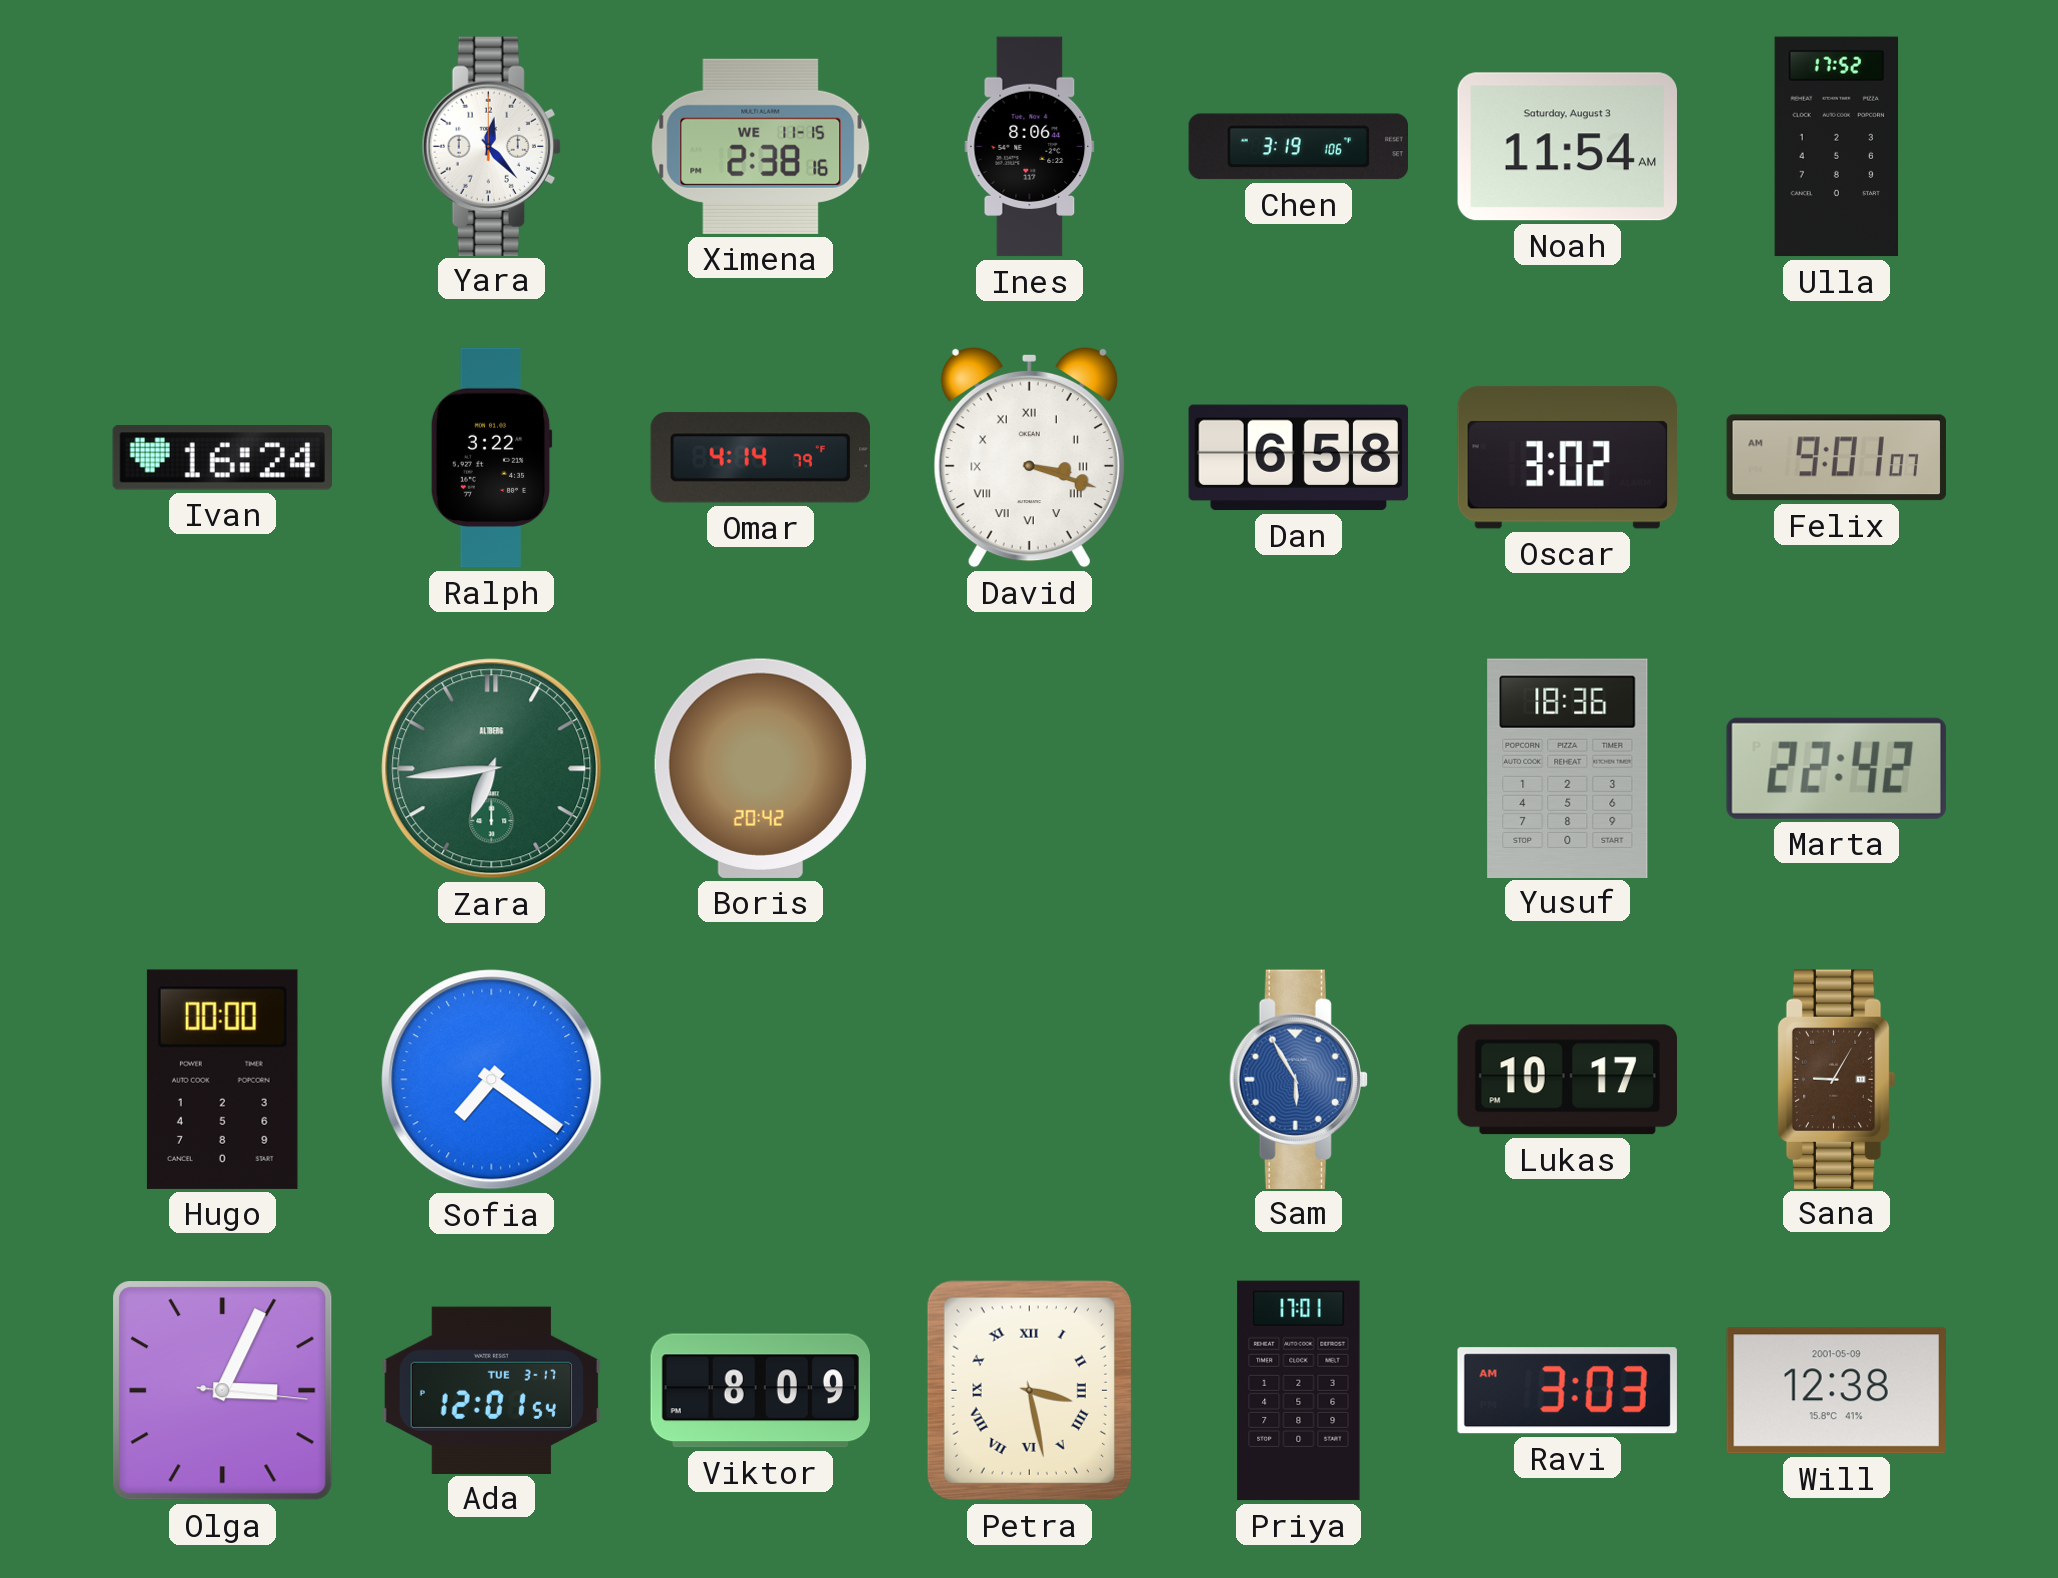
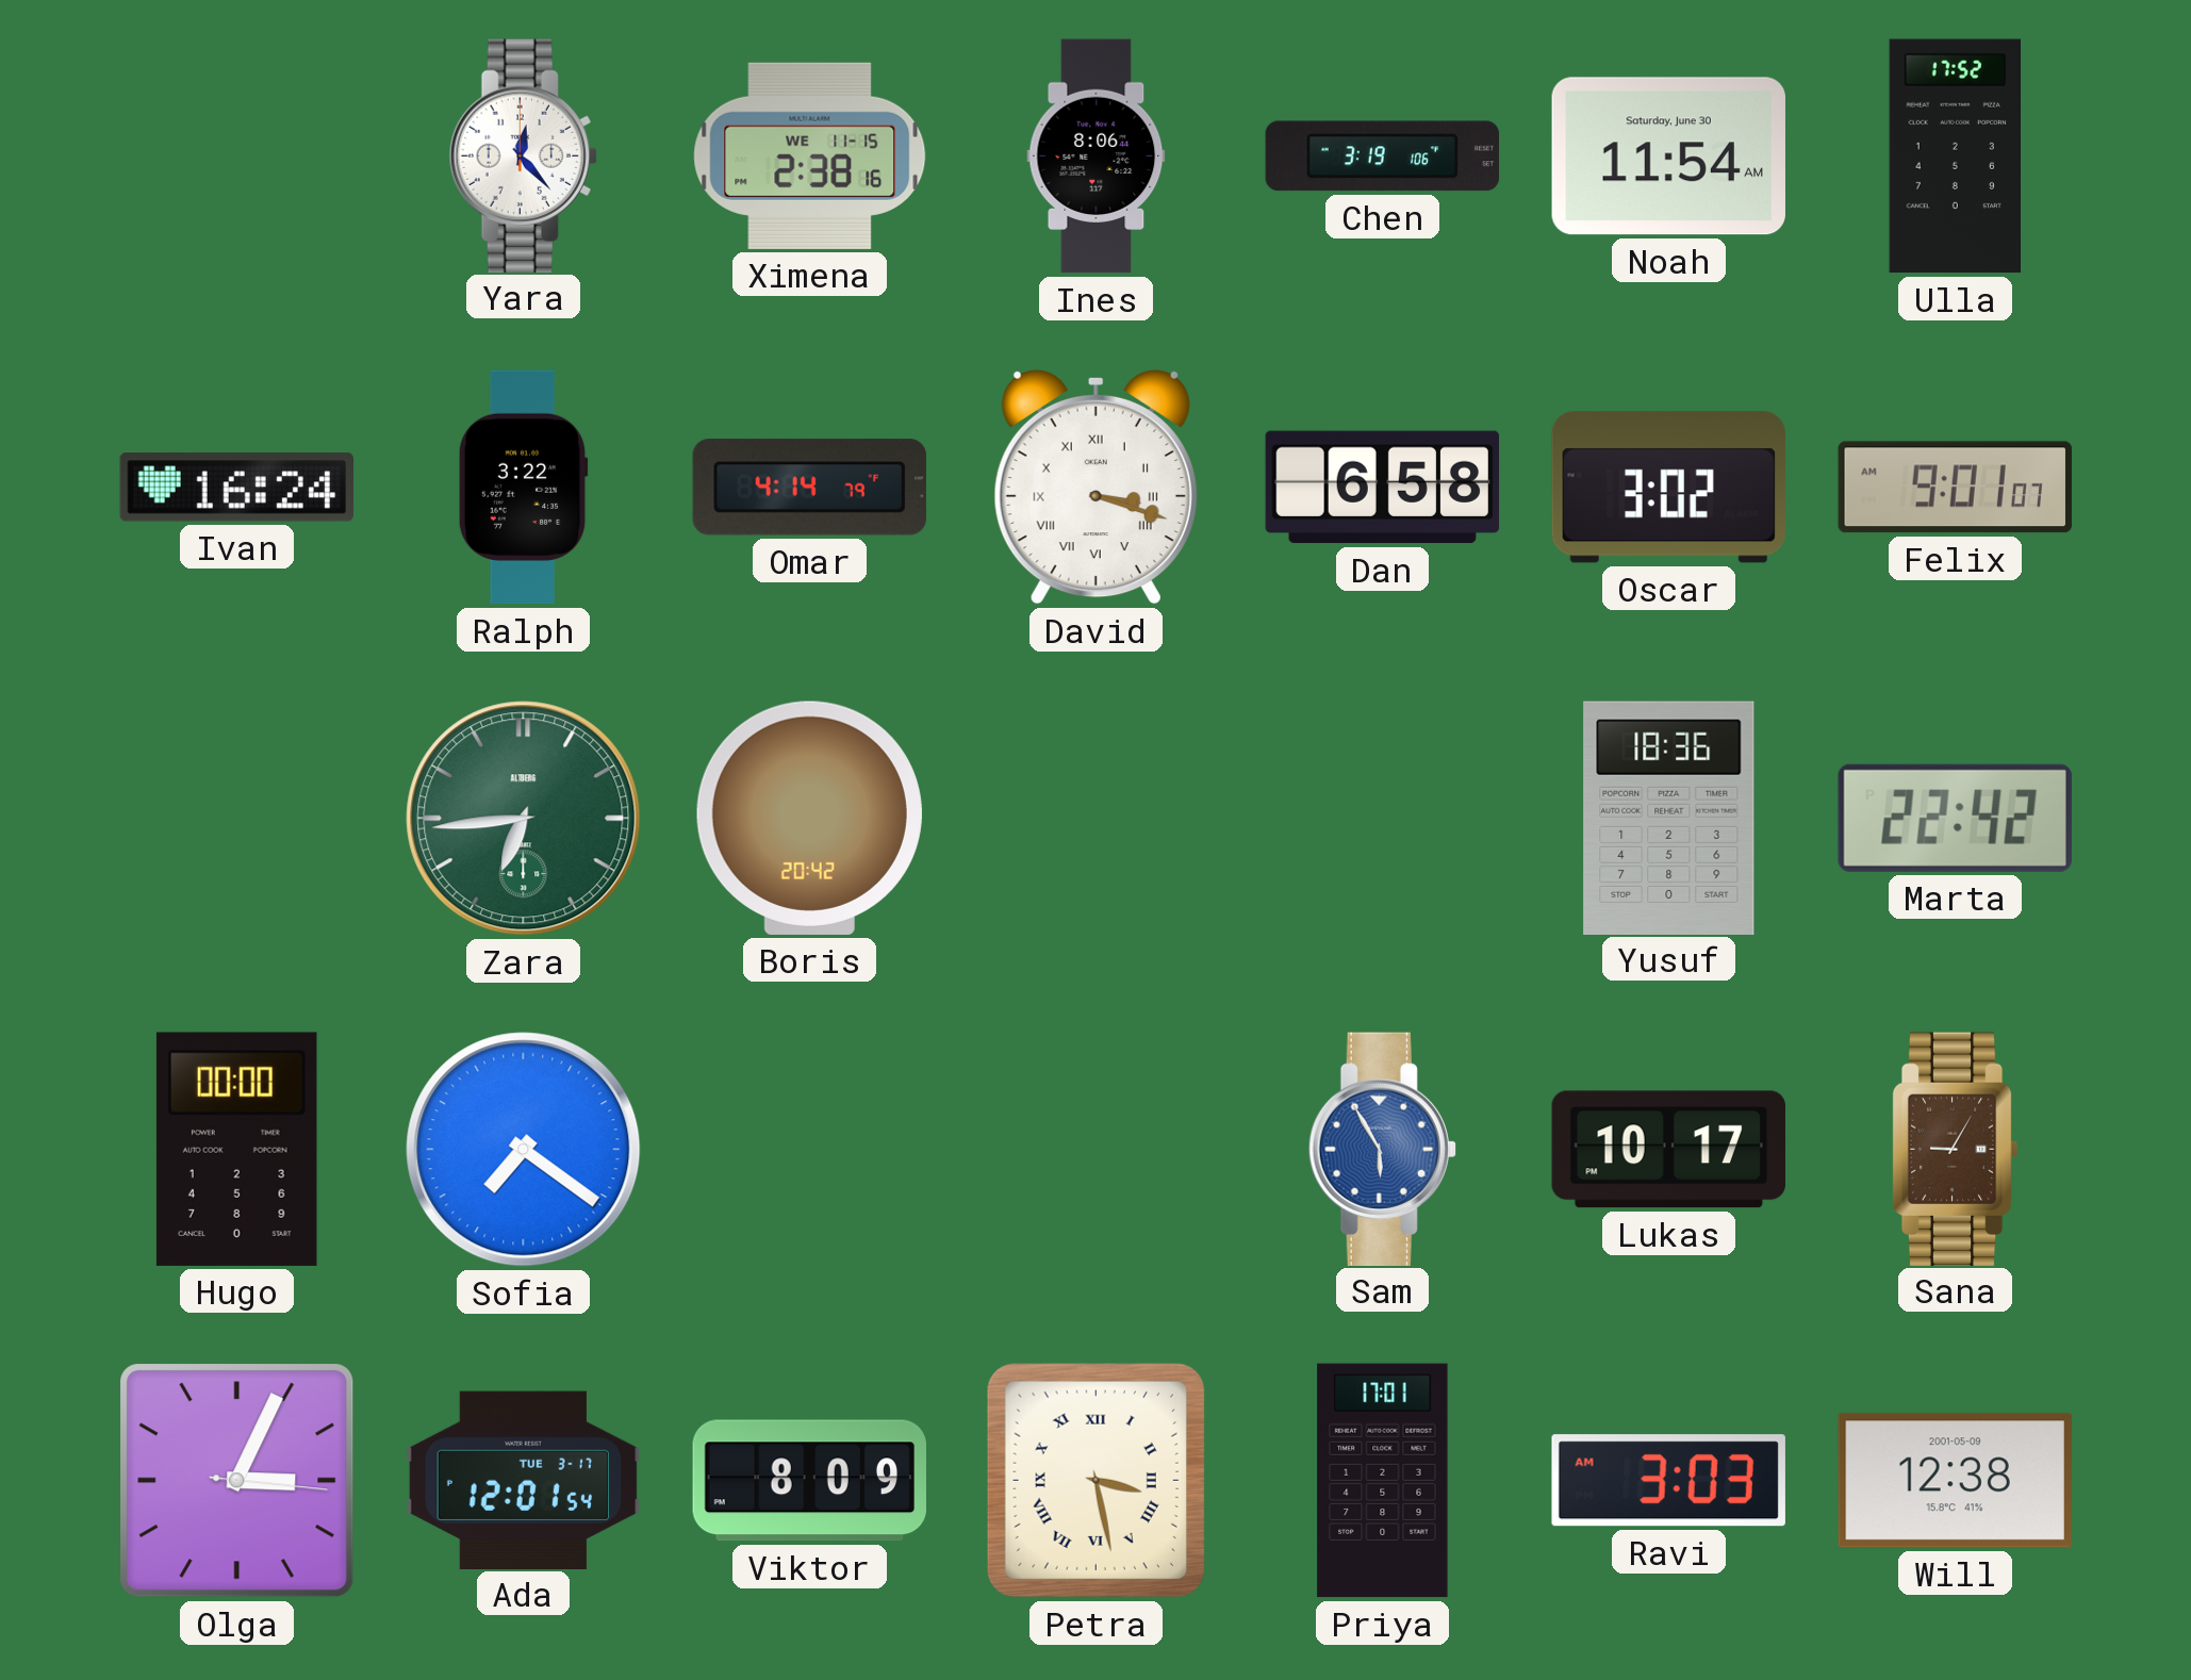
Noah date: Saturday, August 3 -> Saturday, June 30 (1668, 157)
